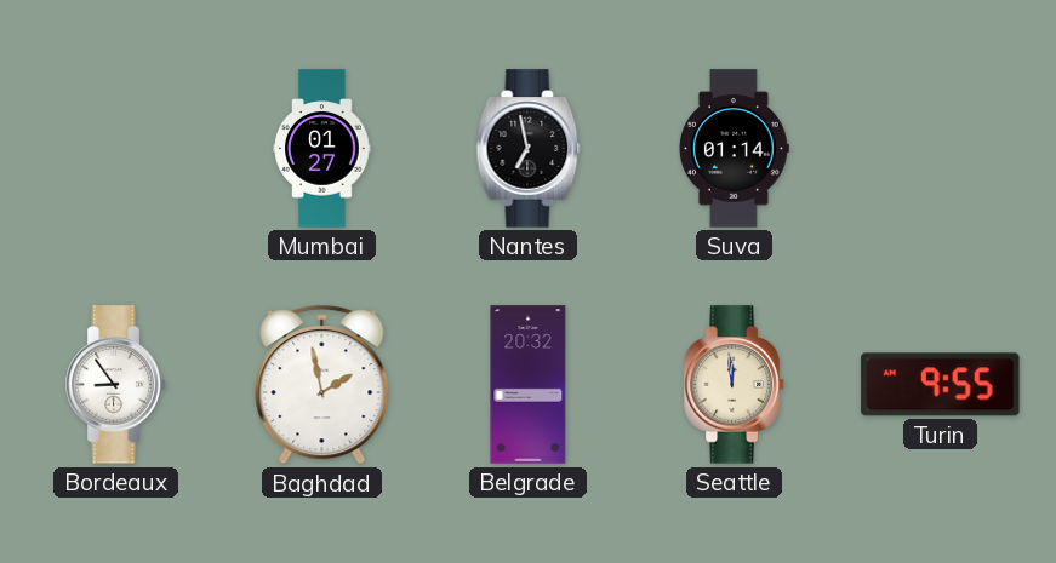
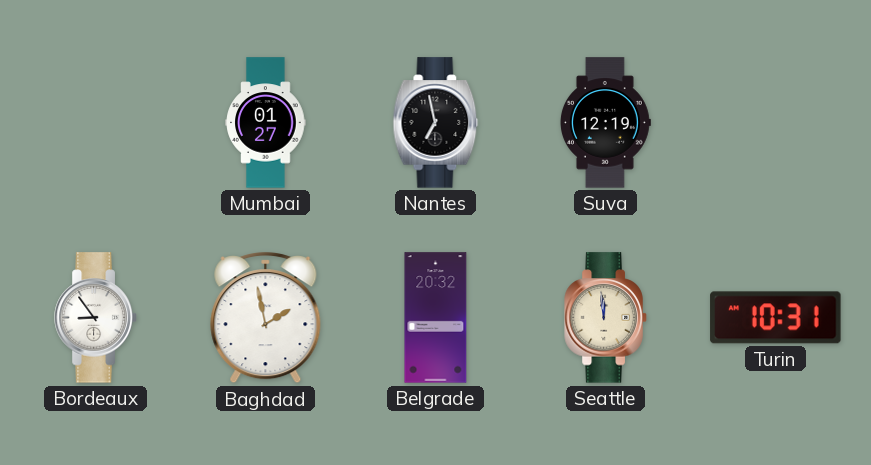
Suva: 01:14 -> 12:19 (605, 123)
Turin: 9:55 -> 10:31 (776, 318)
